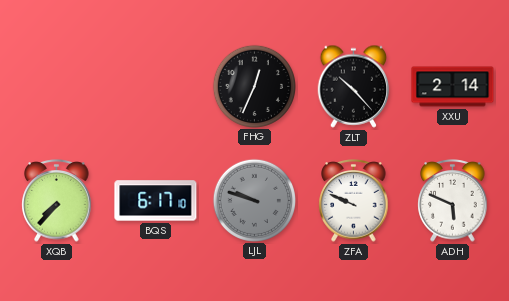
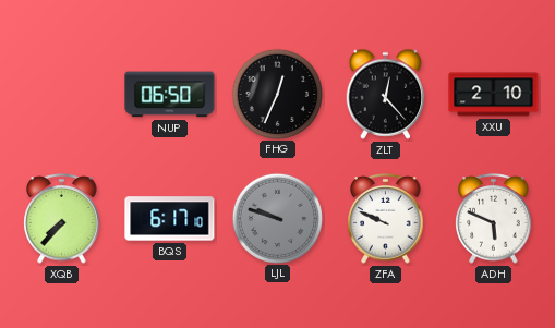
NUP: none -> 06:50 (170, 95)
ZLT: 10:23 -> 12:23 (386, 94)
XXU: 2:14 -> 2:10 (494, 95)
